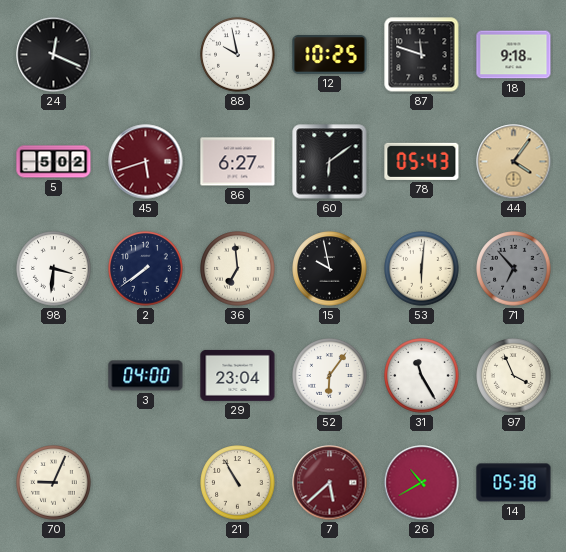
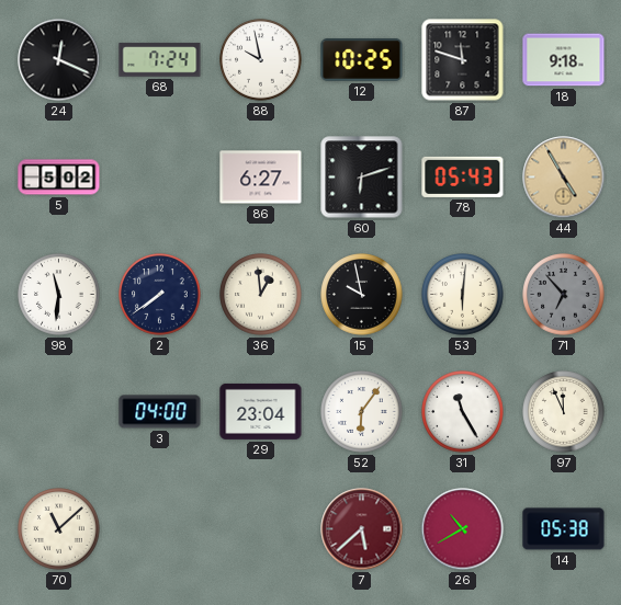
68: none -> 7:24 (160, 60)
45: 5:42 -> none (146, 162)
60: 6:09 -> 6:12 (362, 178)
44: 4:06 -> 4:55 (564, 178)
98: 3:31 -> 11:31 (59, 295)
36: 6:59 -> 12:59 (261, 295)
97: 3:56 -> 11:56 (564, 412)
70: 9:04 -> 11:08 (59, 529)
21: 10:55 -> none (238, 483)
